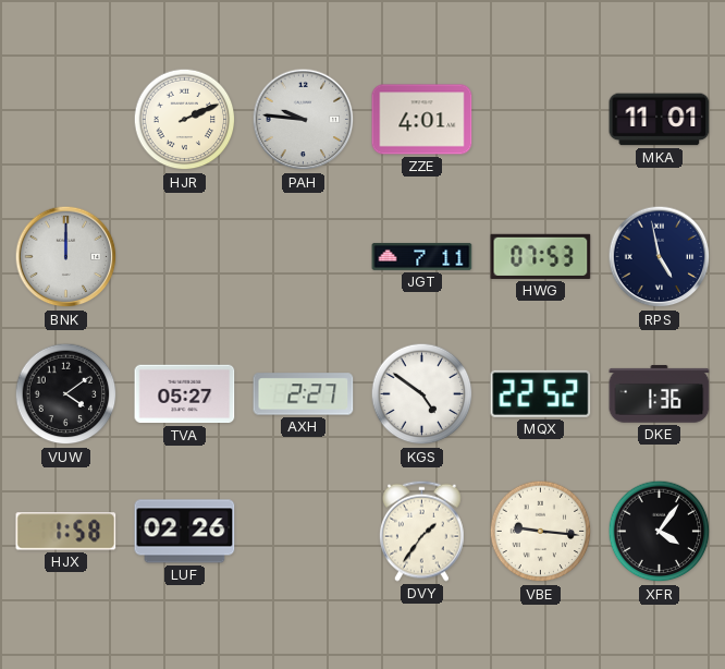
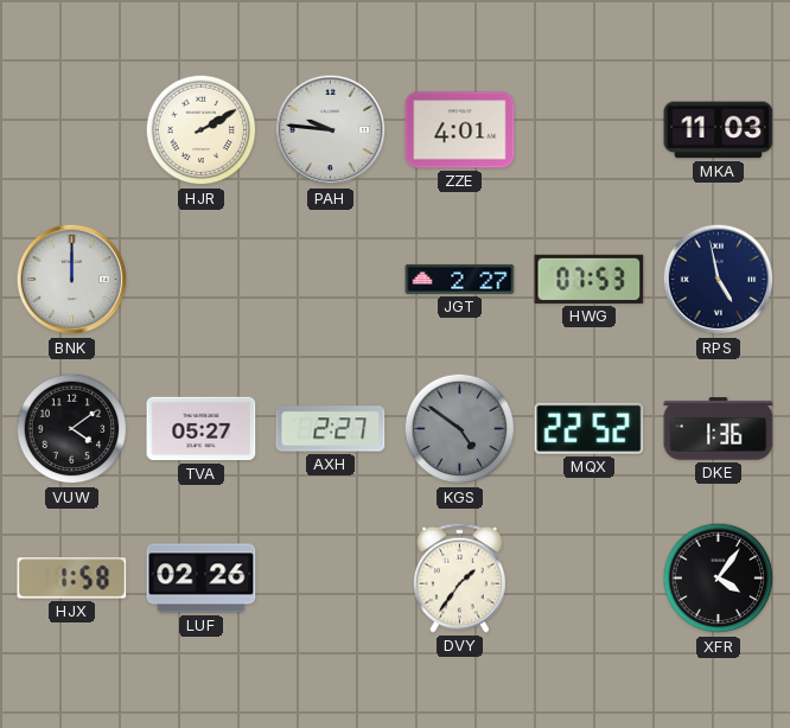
HJR: 2:11 -> 2:10 (202, 130)
MKA: 11:01 -> 11:03 (719, 130)
JGT: 7:11 -> 2:27 (460, 279)
KGS dial: white -> grey (460, 429)
VBE: 9:16 -> none (541, 532)
